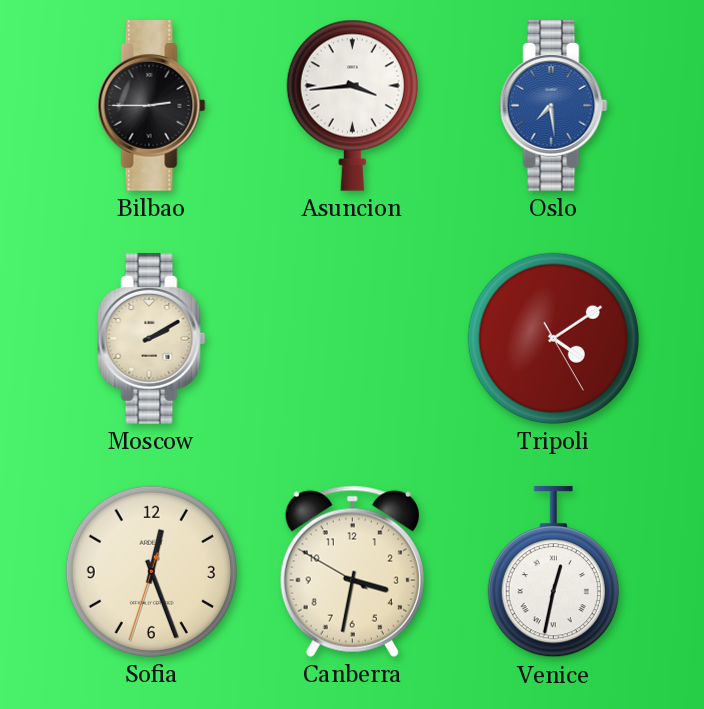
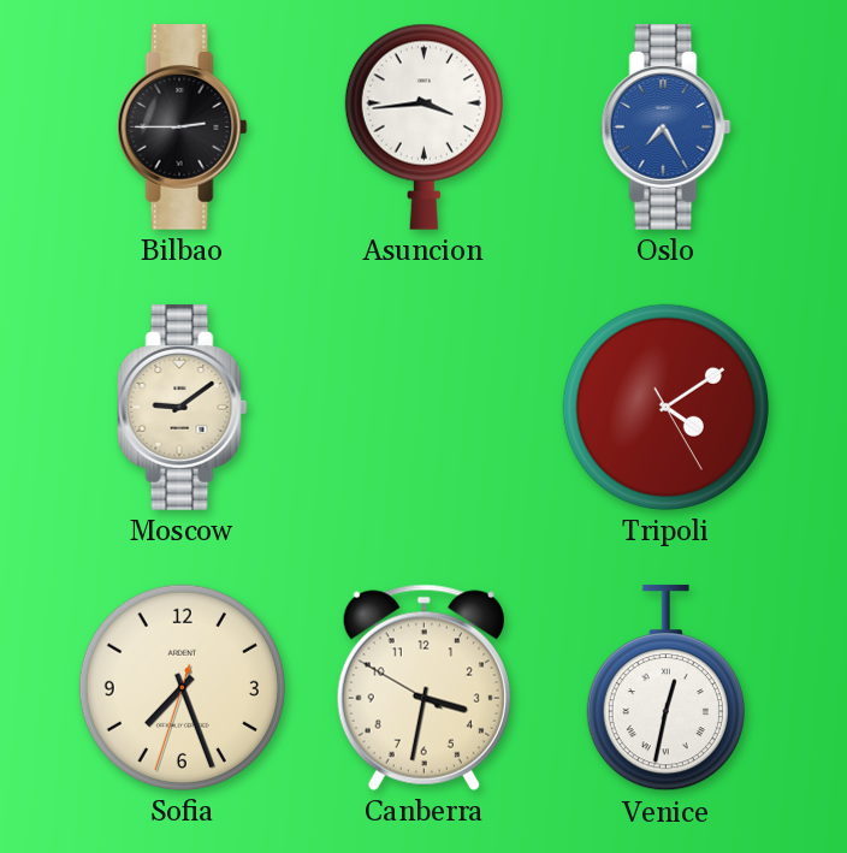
Oslo: 7:29 -> 7:25 (667, 128)
Moscow: 2:10 -> 9:09 (183, 408)
Sofia: 12:26 -> 7:26 (182, 687)
